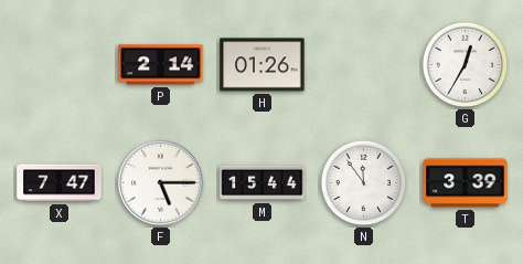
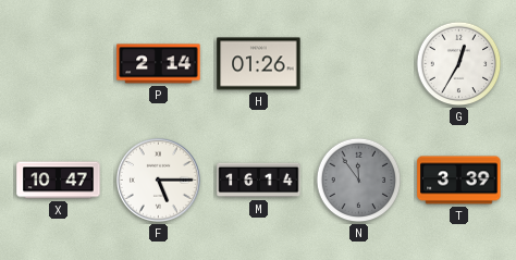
X: 7:47 -> 10:47 (59, 181)
M: 15:44 -> 16:14 (259, 181)
N dial: white -> grey (359, 181)
